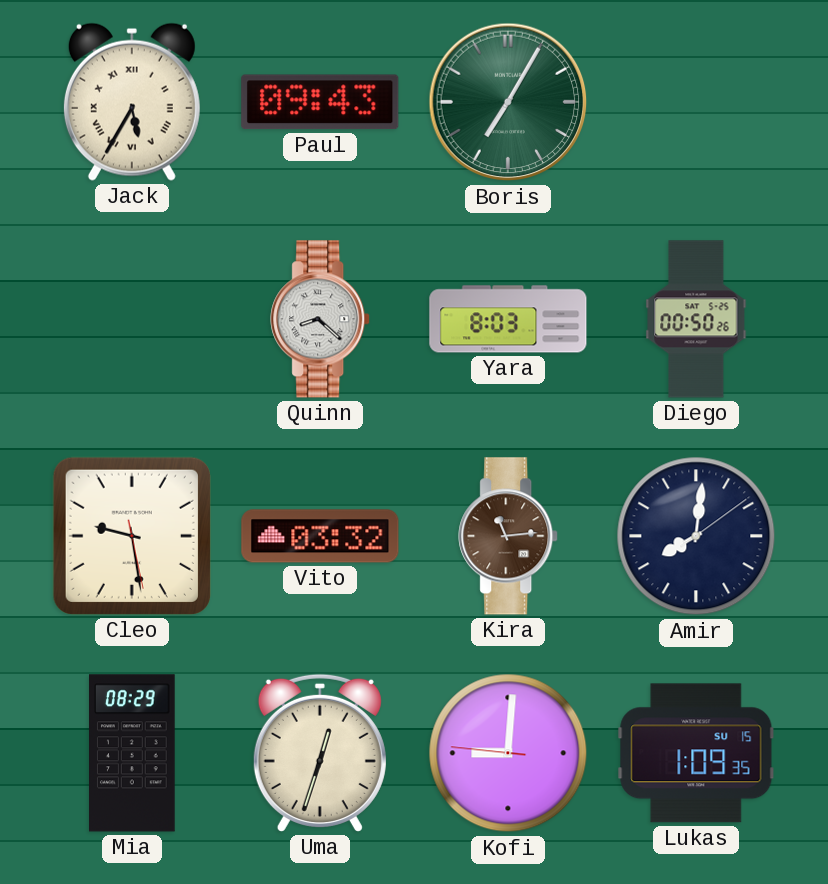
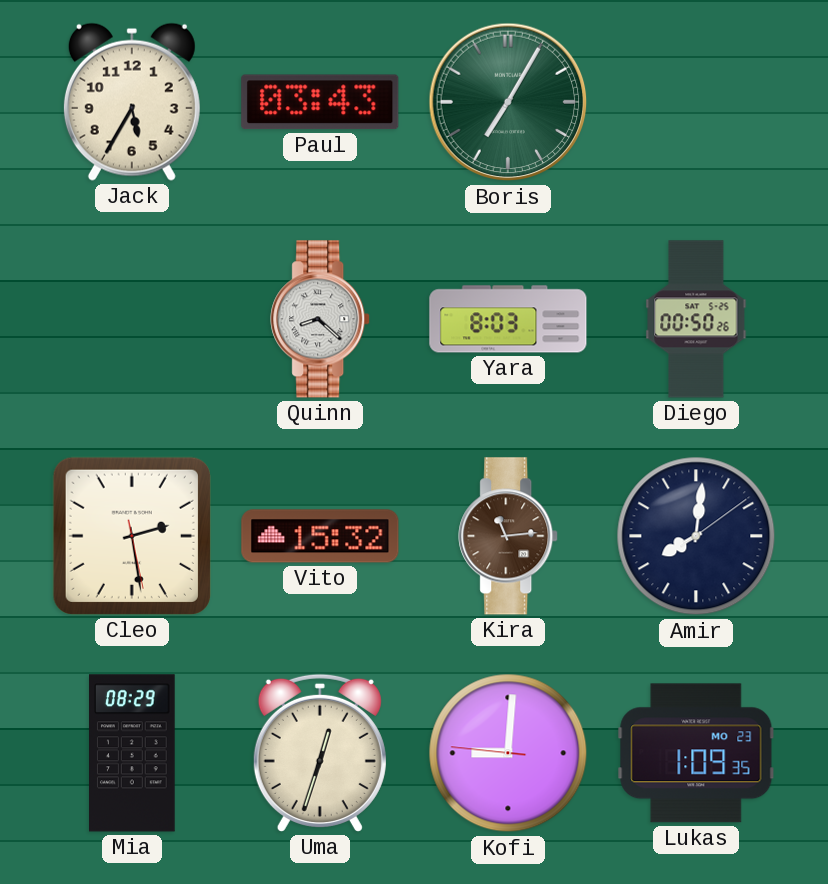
Jack numerals: Roman -> Arabic (132, 102)
Paul: 09:43 -> 03:43 (320, 102)
Cleo: 9:28 -> 2:28 (132, 536)
Vito: 03:32 -> 15:32 (320, 536)
Lukas date: SU 15 -> MO 23 (696, 753)
